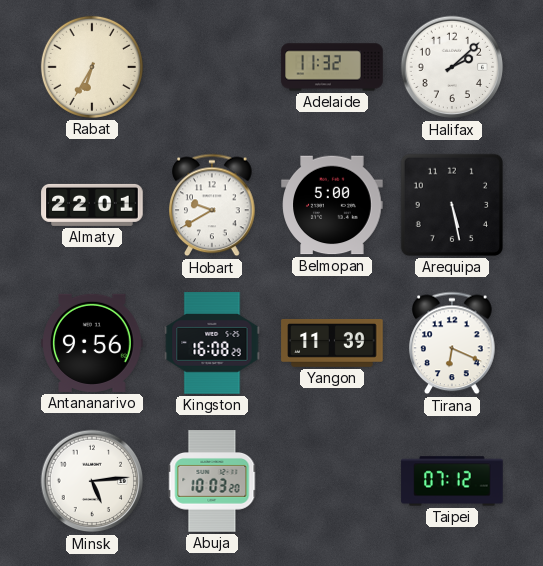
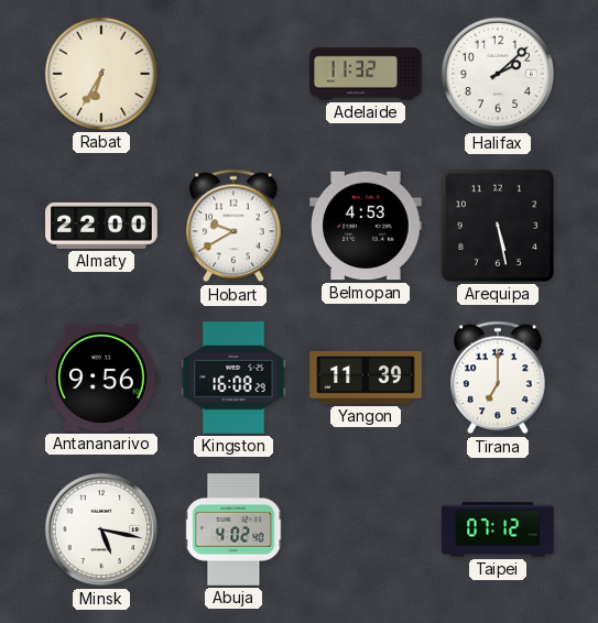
Almaty: 22:01 -> 22:00 (101, 226)
Belmopan: 5:00 -> 4:53 (366, 226)
Tirana: 6:19 -> 7:00 (498, 378)
Minsk: 5:14 -> 5:17 (101, 529)
Abuja: 10:03 -> 4:02 (233, 529)
